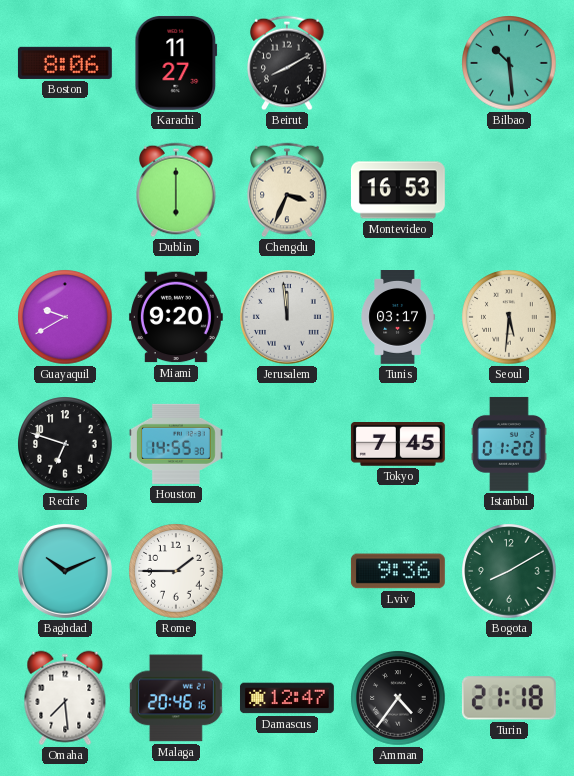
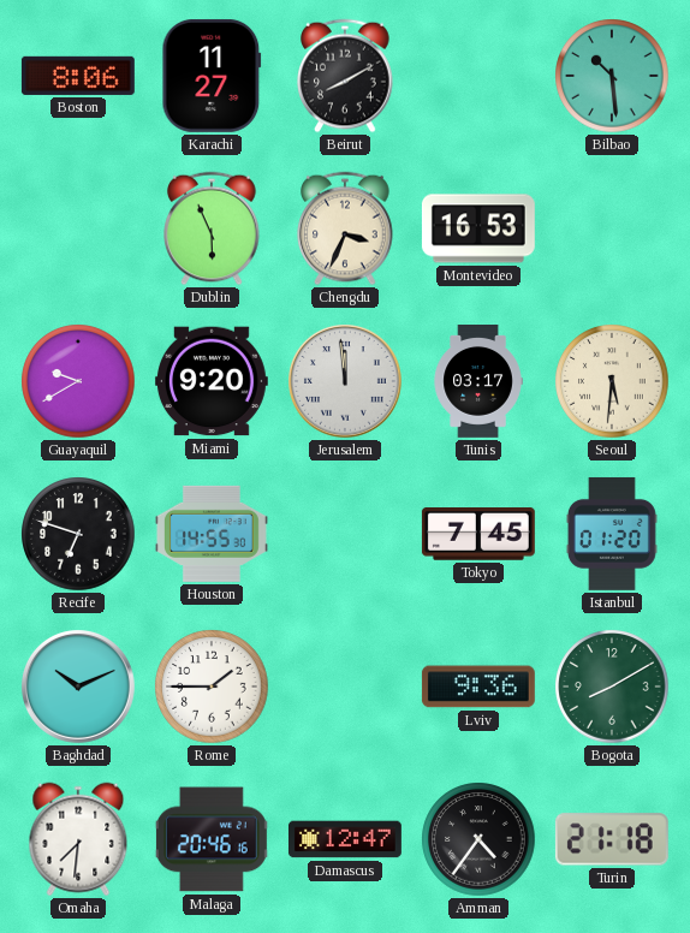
Dublin: 6:00 -> 5:56 (212, 228)
Omaha: 7:29 -> 7:31 (78, 839)
